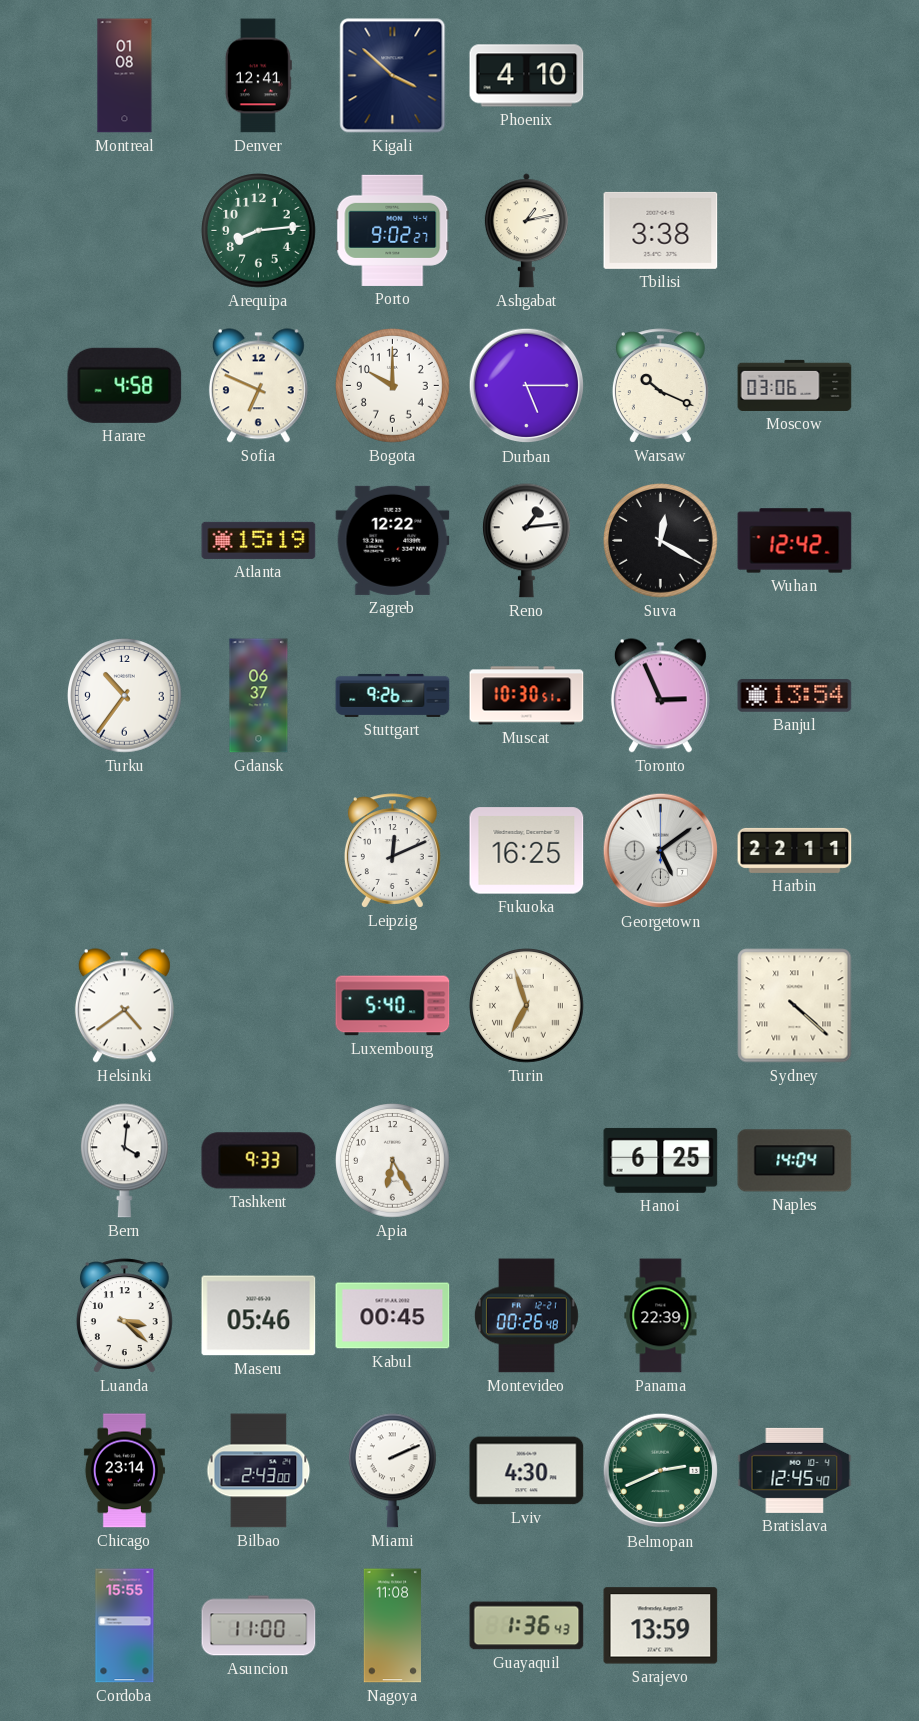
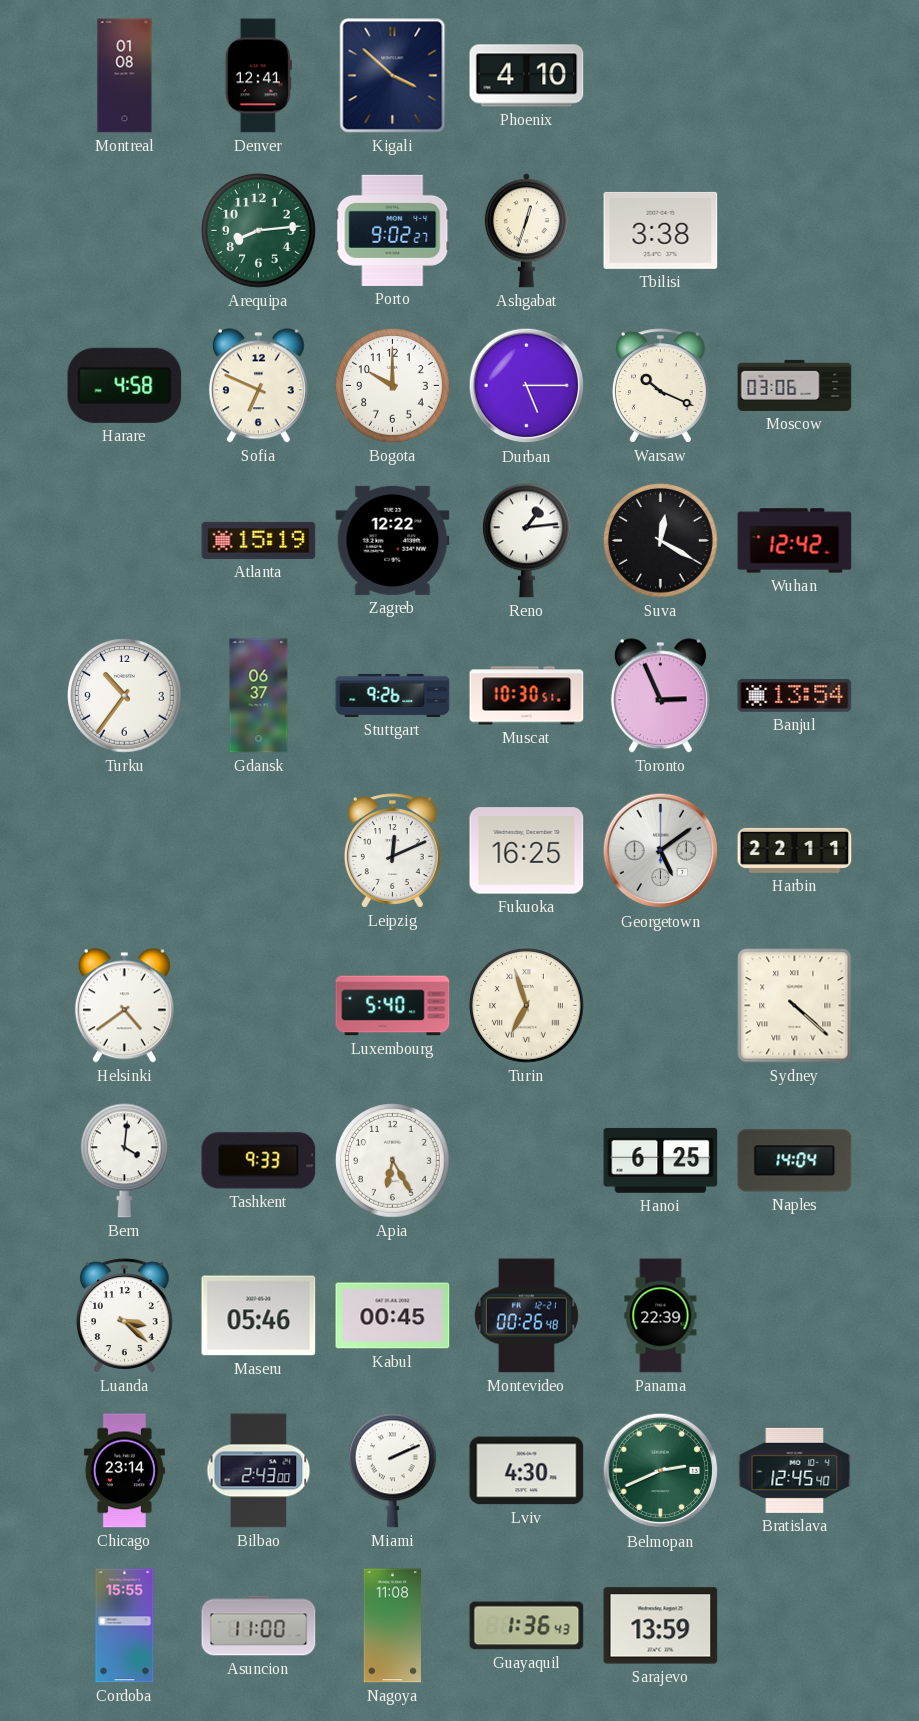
Ashgabat: 1:13 -> 12:33 (526, 231)
